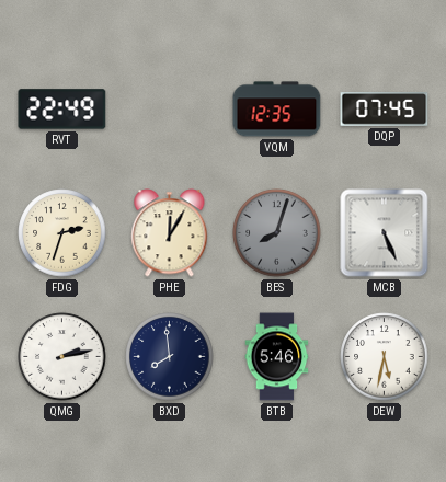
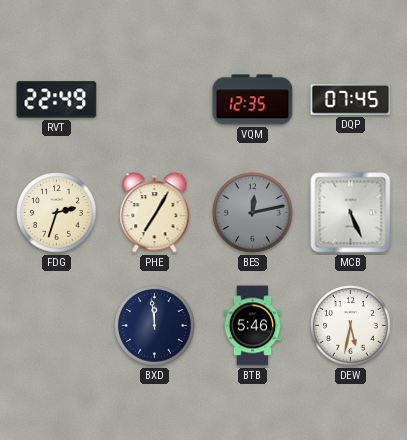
PHE: 12:05 -> 7:05 (155, 213)
BES: 8:03 -> 12:13 (253, 213)
QMG: 2:13 -> none (62, 357)
BXD: 7:59 -> 11:59 (155, 326)
